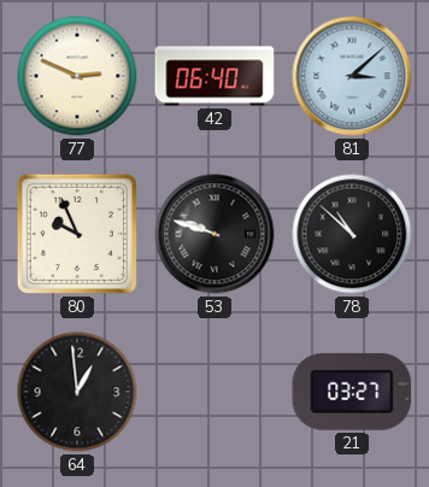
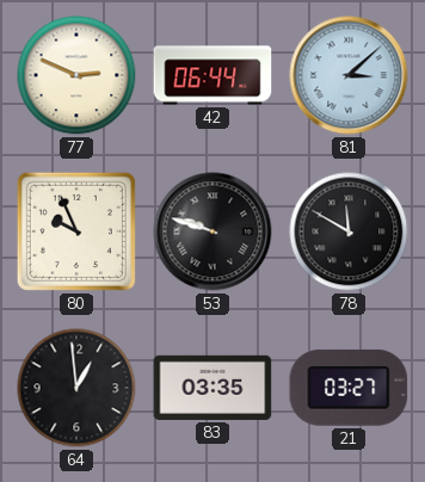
42: 06:40 -> 06:44 (213, 75)
78: 10:52 -> 11:50 (349, 231)
83: none -> 03:35 (213, 388)
